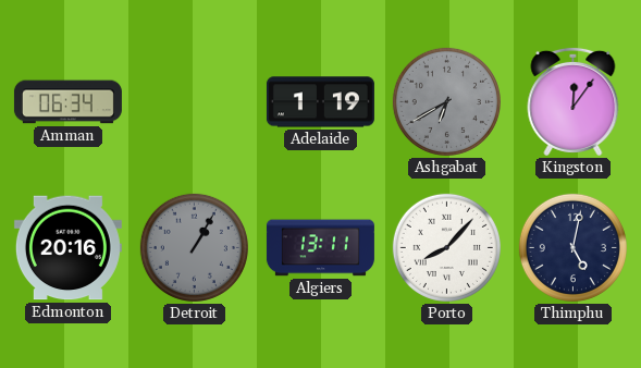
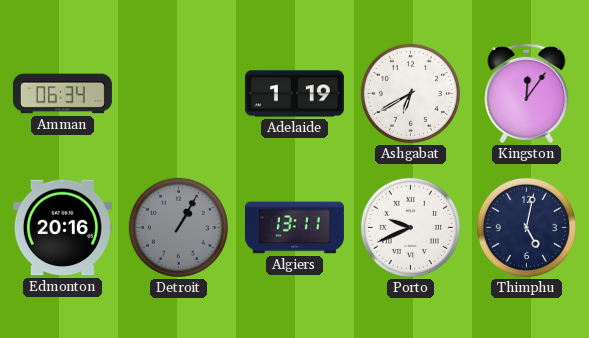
Ashgabat dial: grey -> white (410, 93)
Porto: 8:07 -> 9:41 (410, 227)
